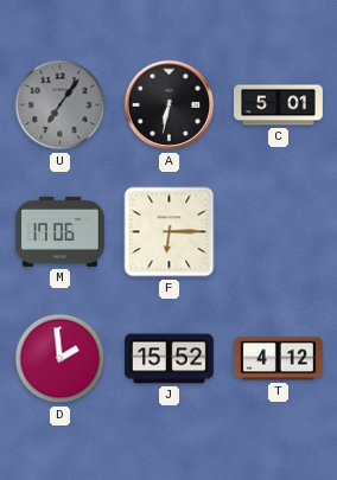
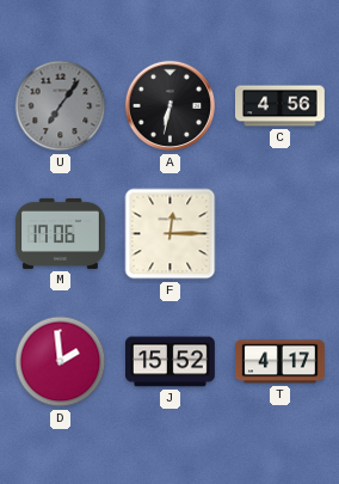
C: 5:01 -> 4:56 (281, 106)
F: 6:15 -> 12:15 (171, 234)
T: 4:12 -> 4:17 (279, 362)
